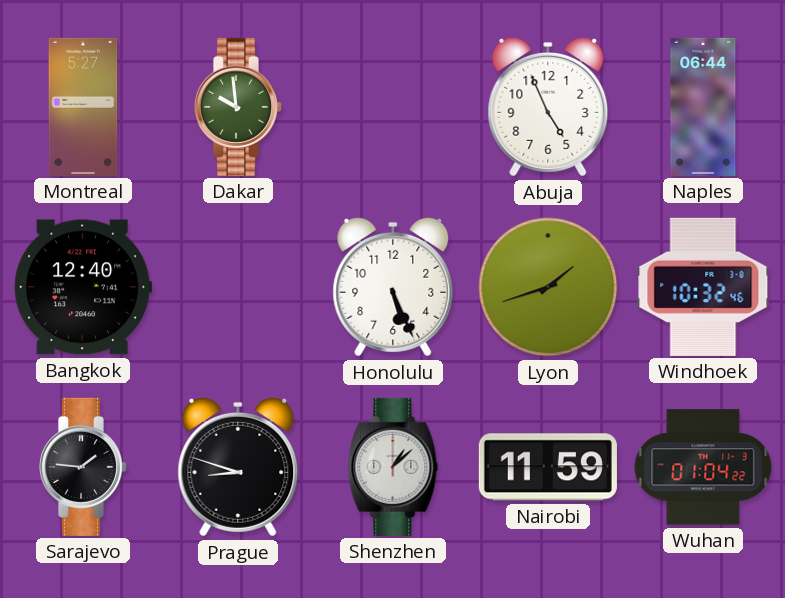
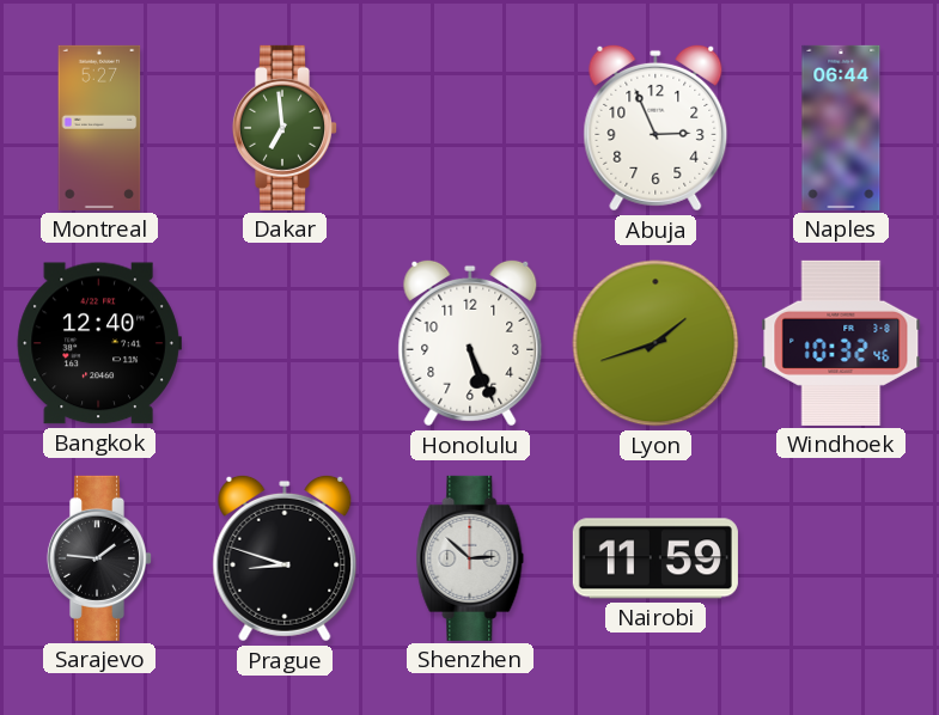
Dakar: 9:59 -> 6:59 (283, 128)
Abuja: 4:56 -> 2:56 (656, 128)
Shenzhen: 1:08 -> 2:52 (470, 558)
Wuhan: 01:04 -> none (703, 467)
